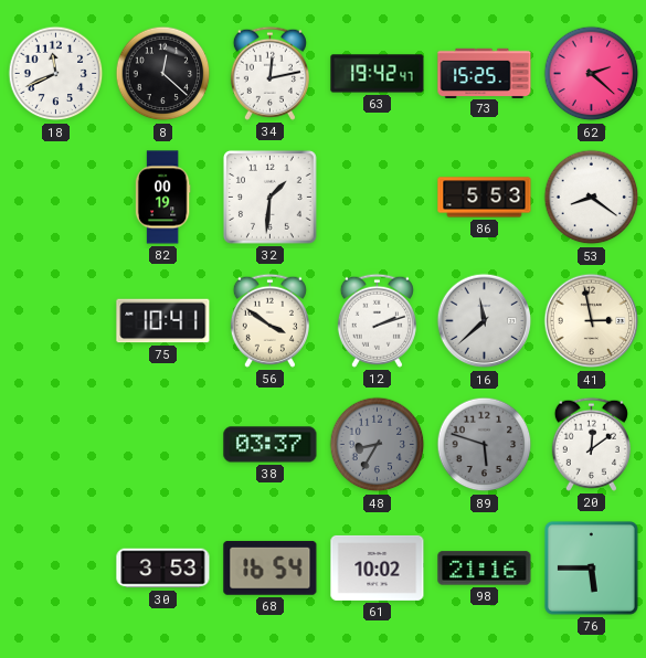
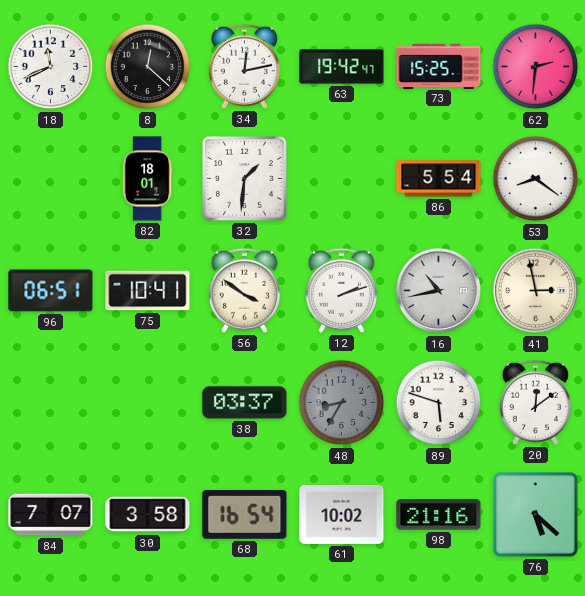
62: 2:22 -> 2:31 (536, 67)
82: 00:19 -> 18:01 (147, 179)
86: 5:53 -> 5:54 (439, 179)
96: none -> 06:51 (51, 291)
16: 11:38 -> 10:43 (439, 291)
89 dial: grey -> white (439, 403)
84: none -> 7:07 (51, 515)
30: 3:53 -> 3:58 (148, 515)
76: 5:45 -> 5:22 (535, 514)
